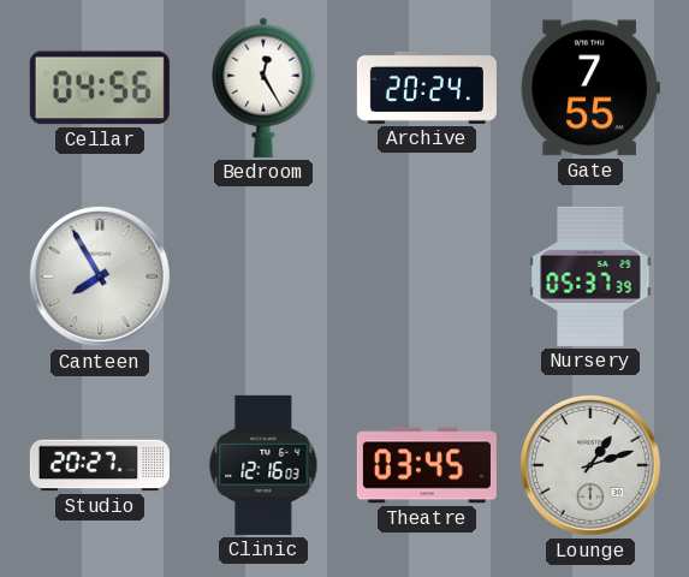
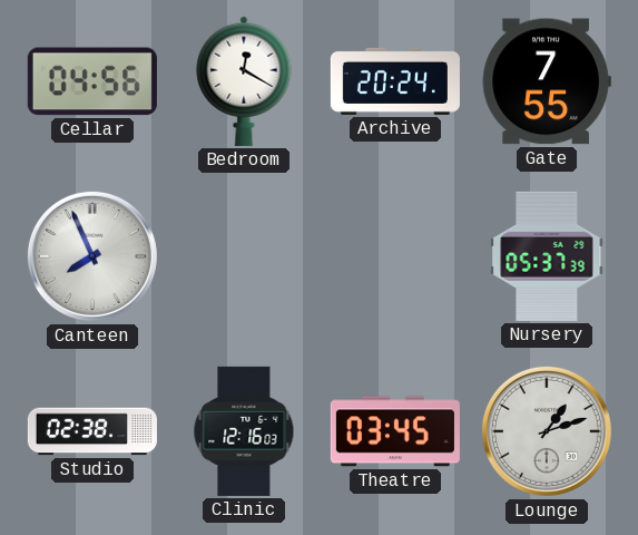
Bedroom: 12:25 -> 12:20 (244, 81)
Canteen: 7:55 -> 7:56 (92, 256)
Studio: 20:27 -> 02:38 (92, 431)
